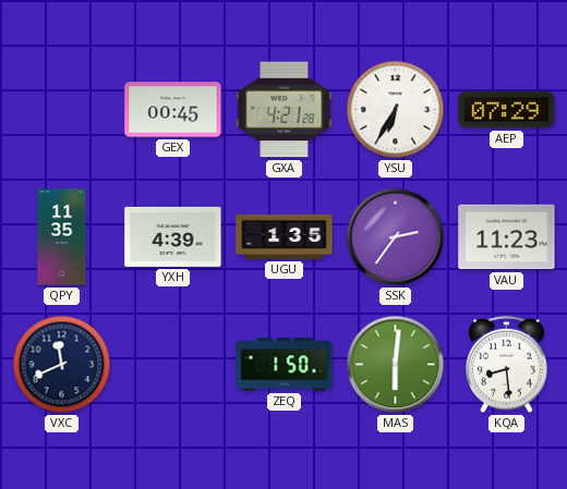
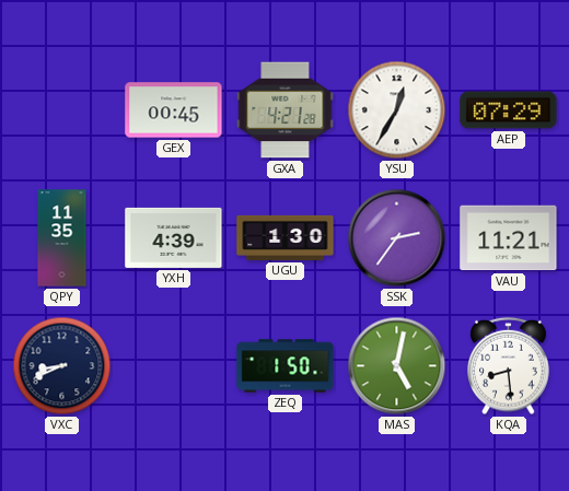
YSU: 6:35 -> 12:35 (397, 110)
UGU: 1:35 -> 1:30 (286, 237)
VAU: 11:23 -> 11:21 (509, 238)
VXC: 11:41 -> 8:41 (62, 366)
MAS: 6:01 -> 5:02 (397, 366)
